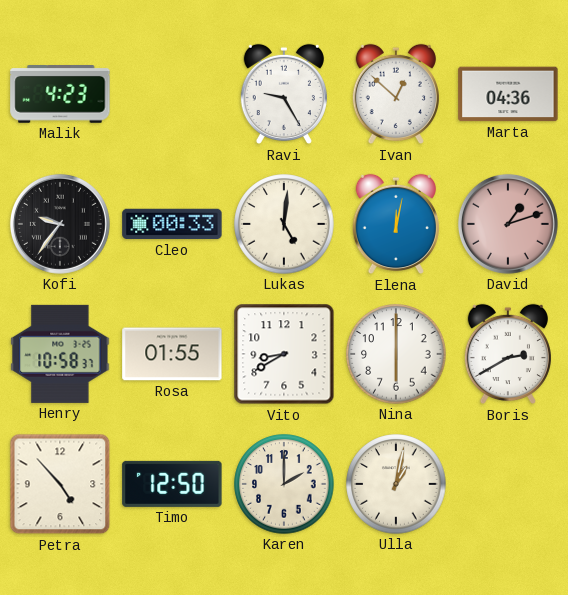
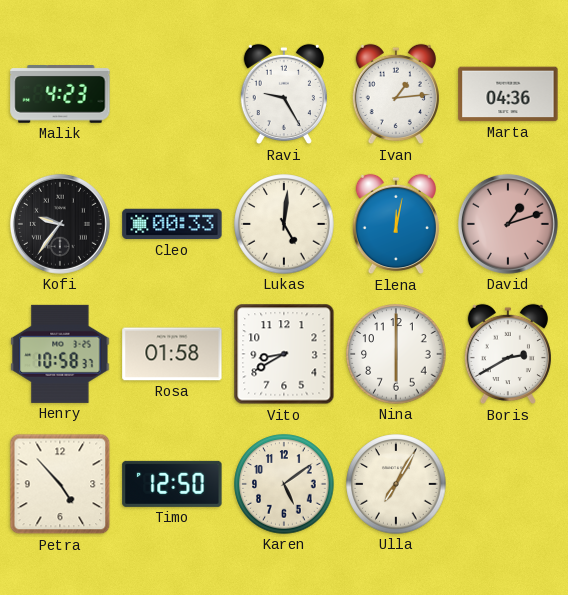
Ivan: 12:52 -> 1:14 (396, 94)
Rosa: 01:55 -> 01:58 (172, 354)
Karen: 2:00 -> 5:09 (284, 484)
Ulla: 1:02 -> 7:05 (396, 484)
